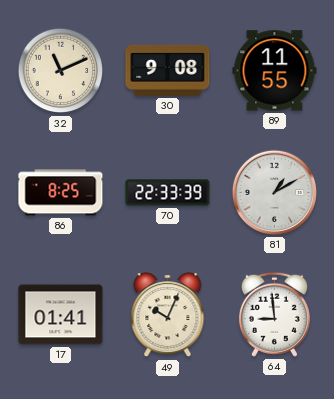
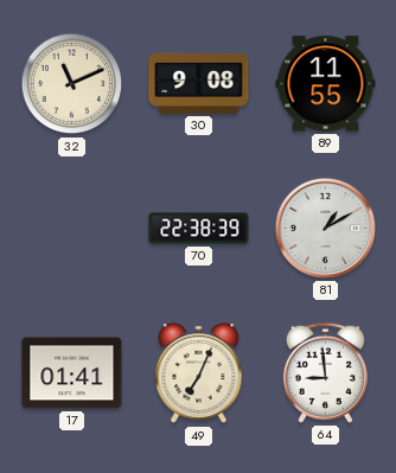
86: 8:25 -> none (61, 193)
70: 22:33 -> 22:38 (199, 229)
49: 10:04 -> 7:04 (199, 373)
